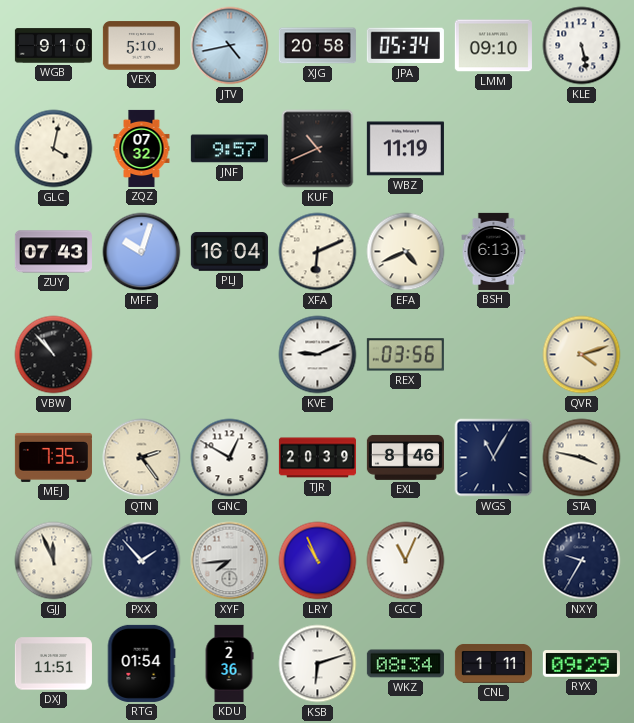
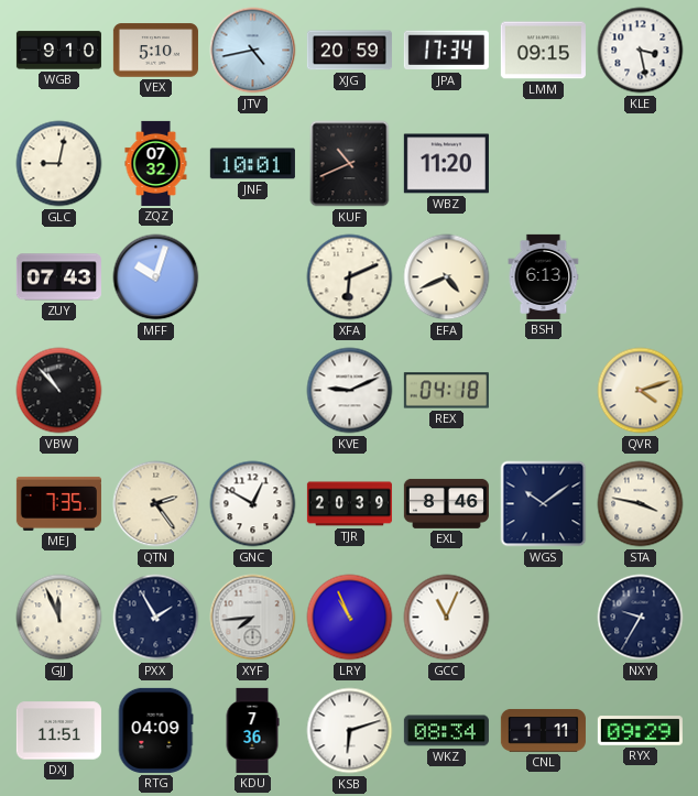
XJG: 20:58 -> 20:59 (349, 51)
JPA: 05:34 -> 17:34 (446, 51)
LMM: 09:10 -> 09:15 (543, 51)
KLE: 5:28 -> 3:28 (641, 51)
GLC: 4:02 -> 9:02 (59, 164)
JNF: 9:57 -> 10:01 (252, 164)
WBZ: 11:19 -> 11:20 (446, 164)
PLJ: 16:04 -> none (229, 252)
REX: 03:56 -> 04:18 (446, 391)
WGS: 11:05 -> 10:09 (544, 504)
PXX: 1:53 -> 1:55 (156, 618)
RTG: 01:54 -> 04:09 (155, 730)
KDU: 2:36 -> 7:36 (252, 730)
